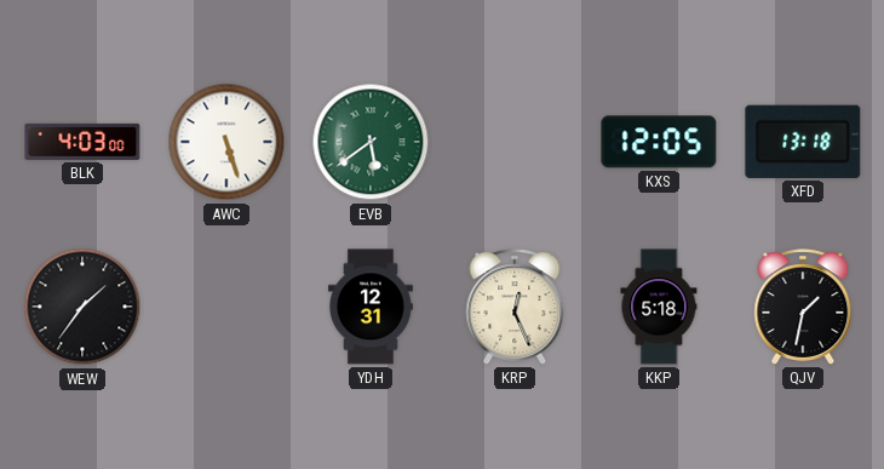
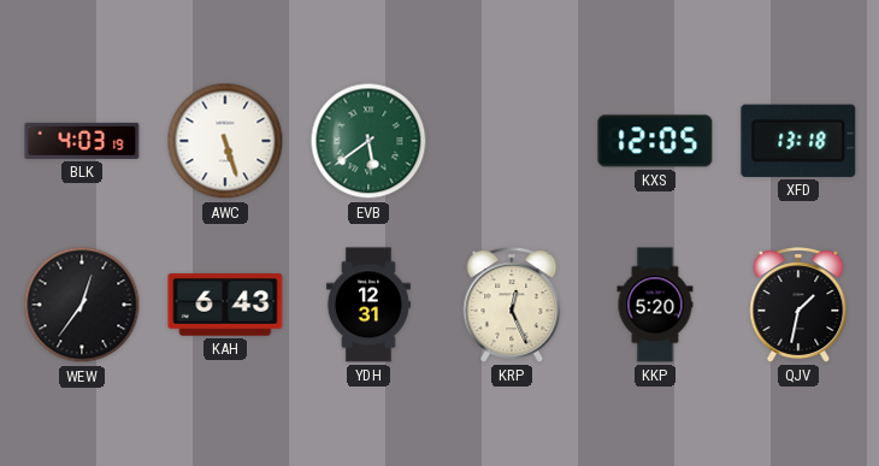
BLK: 4:03:00 -> 4:03:19 (82, 141)
WEW: 1:36 -> 12:36 (82, 305)
KAH: none -> 6:43 (225, 305)
KKP: 5:18 -> 5:20 (655, 305)
